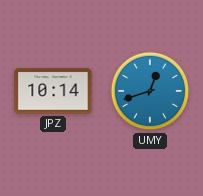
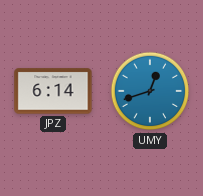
JPZ: 10:14 -> 6:14 (53, 91)
